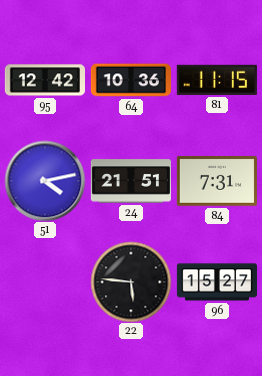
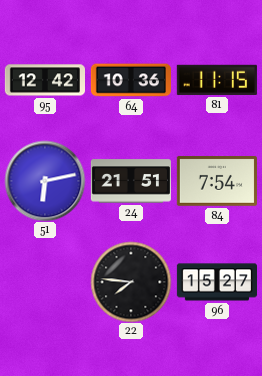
51: 4:13 -> 6:13 (45, 181)
84: 7:31 -> 7:54 (217, 181)
22: 5:46 -> 7:46 (131, 282)
